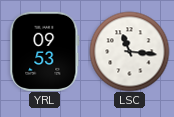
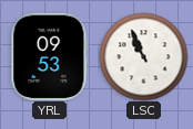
LSC: 11:16 -> 10:56 (143, 56)
